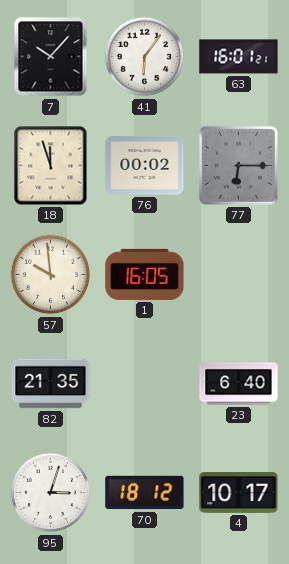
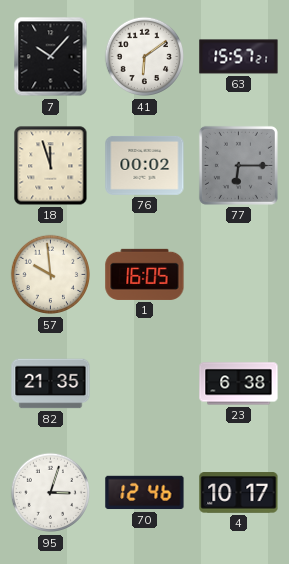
41: 6:06 -> 6:09 (145, 57)
63: 16:01 -> 15:57 (239, 57)
23: 6:40 -> 6:38 (239, 384)
70: 18:12 -> 12:46 (145, 493)
